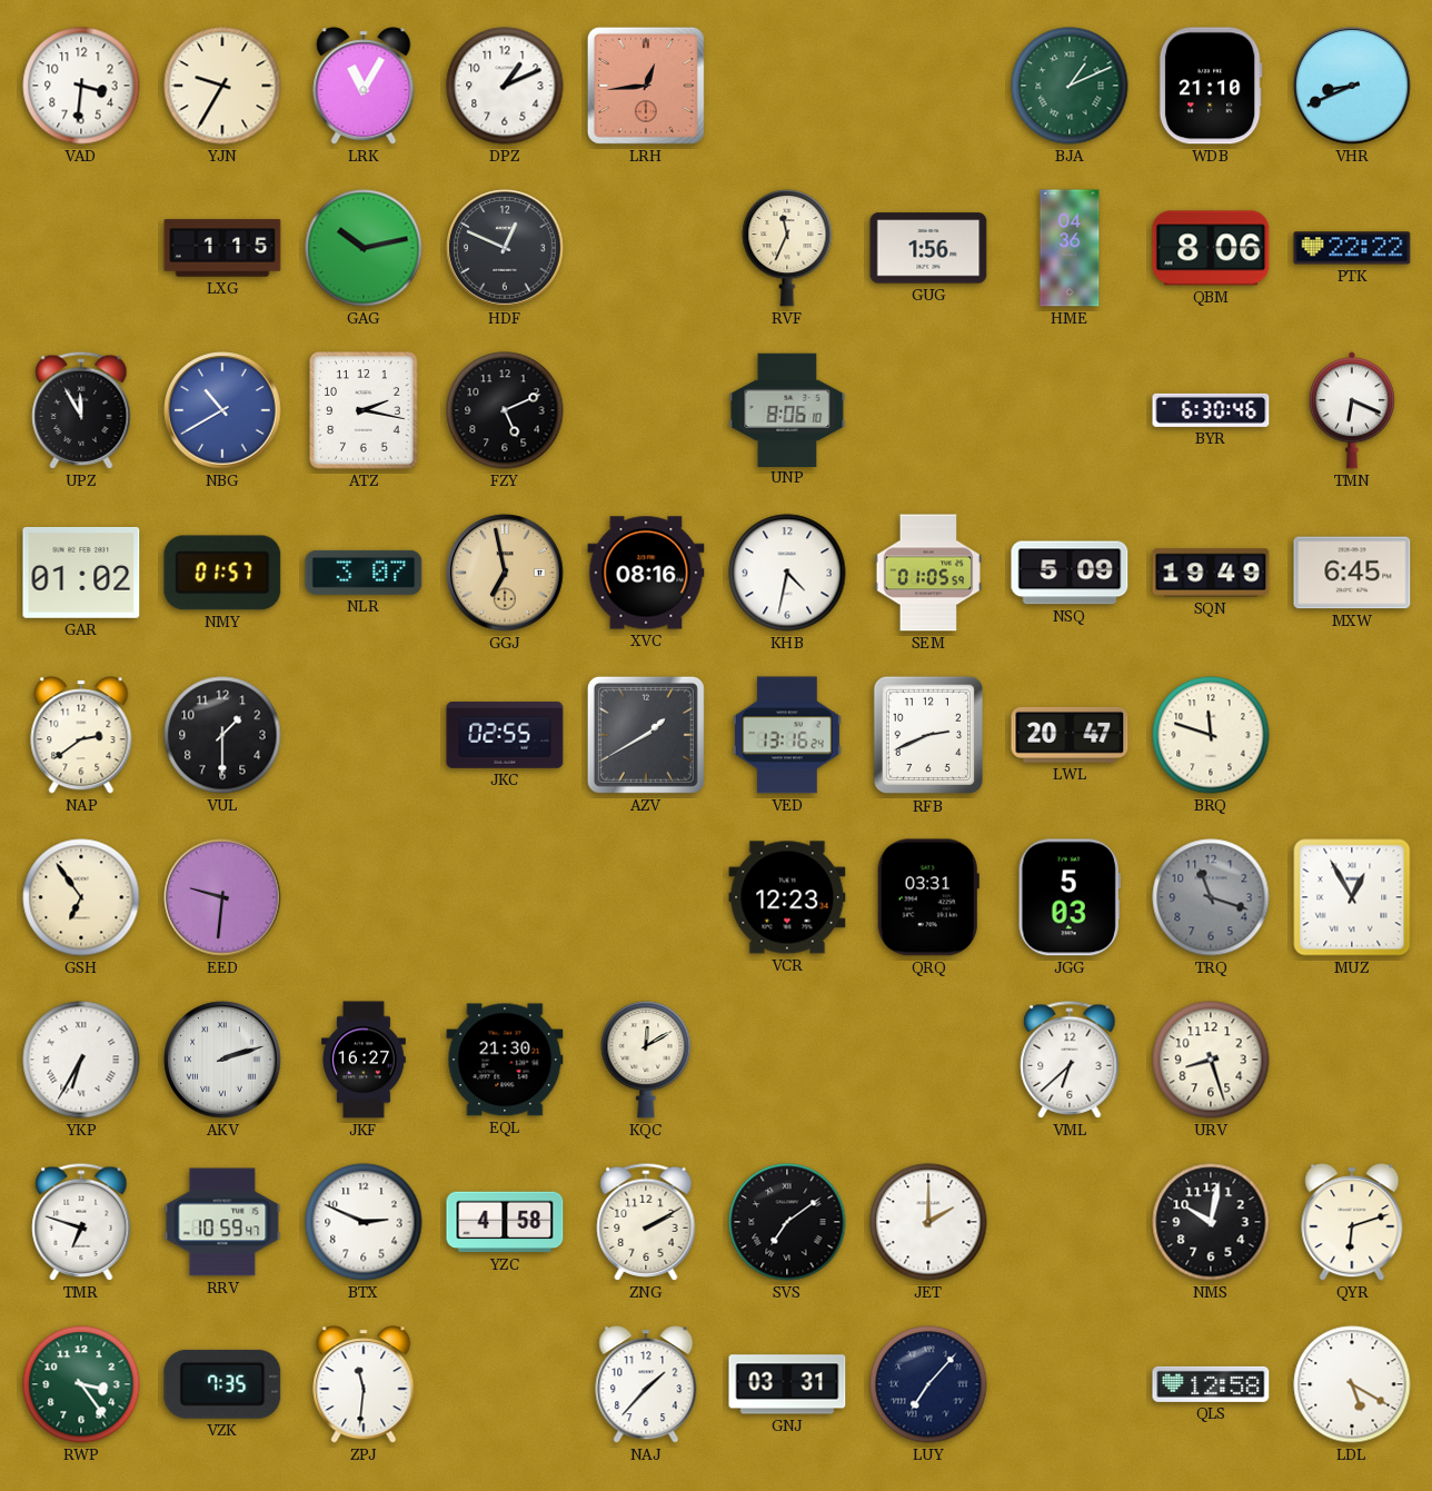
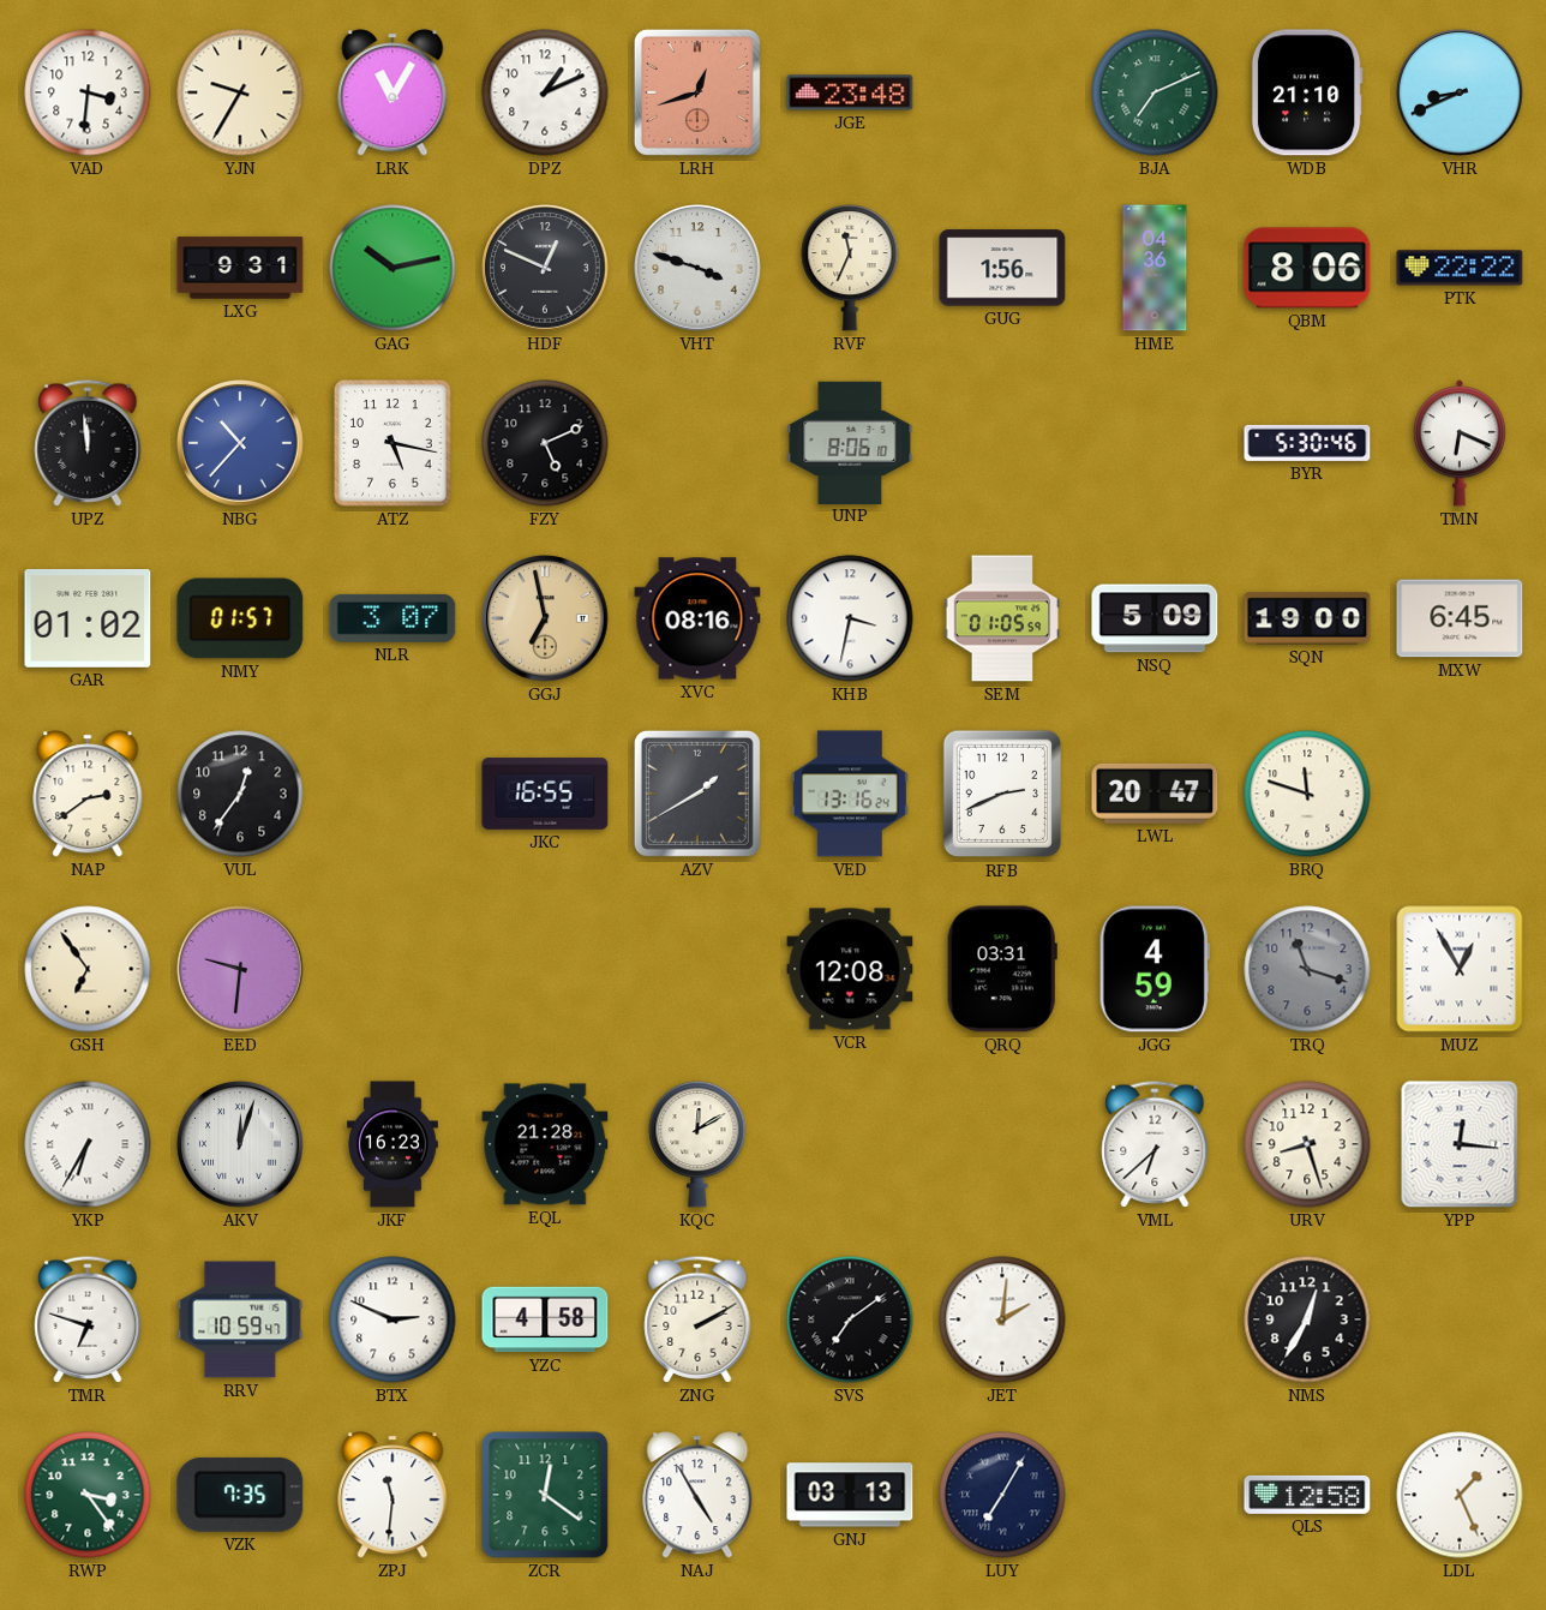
LRH: 12:44 -> 12:42 (697, 92)
JGE: none -> 23:48 (850, 92)
BJA: 1:11 -> 7:11 (1155, 92)
LXG: 1:15 -> 9:31 (240, 268)
VHT: none -> 3:48 (697, 268)
UPZ: 11:55 -> 11:59 (88, 443)
NBG: 10:40 -> 10:37 (240, 443)
ATZ: 2:17 -> 5:17 (393, 443)
BYR: 6:30 -> 5:30 (1307, 443)
KHB: 4:32 -> 3:32 (850, 618)
SQN: 19:49 -> 19:00 (1307, 618)
VUL: 1:30 -> 12:36 (240, 794)
JKC: 02:55 -> 16:55 (545, 794)
VCR: 12:23 -> 12:08 (850, 969)
JGG: 5:03 -> 4:59 (1155, 969)
AKV: 2:12 -> 12:03 (240, 1144)
JKF: 16:27 -> 16:23 (393, 1144)
EQL: 21:30 -> 21:28 (545, 1144)
YPP: none -> 12:16 (1460, 1144)
JET: 2:00 -> 2:01 (1002, 1319)
NMS: 10:02 -> 12:35 (1307, 1319)
QYR: 6:12 -> none (1352, 1222)
ZCR: none -> 12:21 (545, 1495)
NAJ: 1:37 -> 4:55 (697, 1495)
GNJ: 03:31 -> 03:13 (850, 1495)
LUY: 7:07 -> 7:05 (1002, 1495)
LDL: 5:20 -> 1:26 (1460, 1495)
